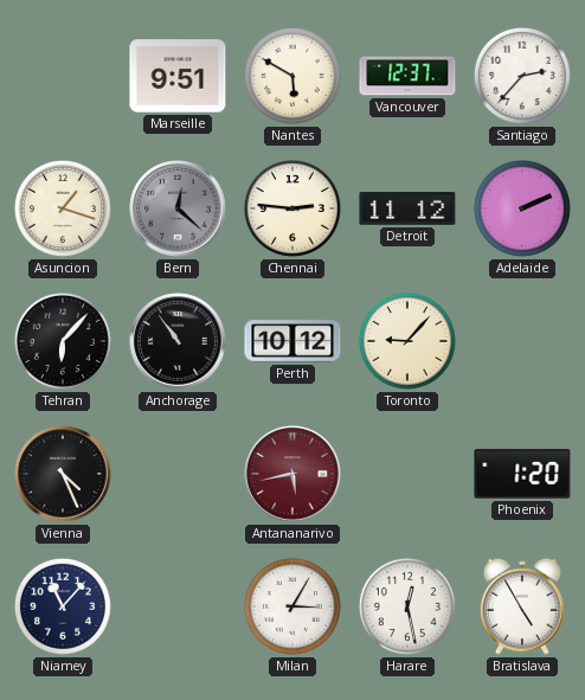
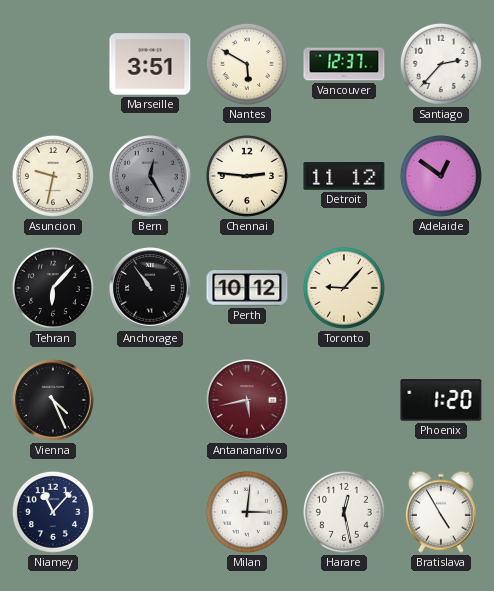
Marseille: 9:51 -> 3:51 (150, 64)
Asuncion: 1:18 -> 9:32 (53, 176)
Bern: 12:22 -> 12:25 (150, 176)
Adelaide: 2:11 -> 12:51 (441, 176)
Milan: 3:05 -> 3:01 (247, 512)
